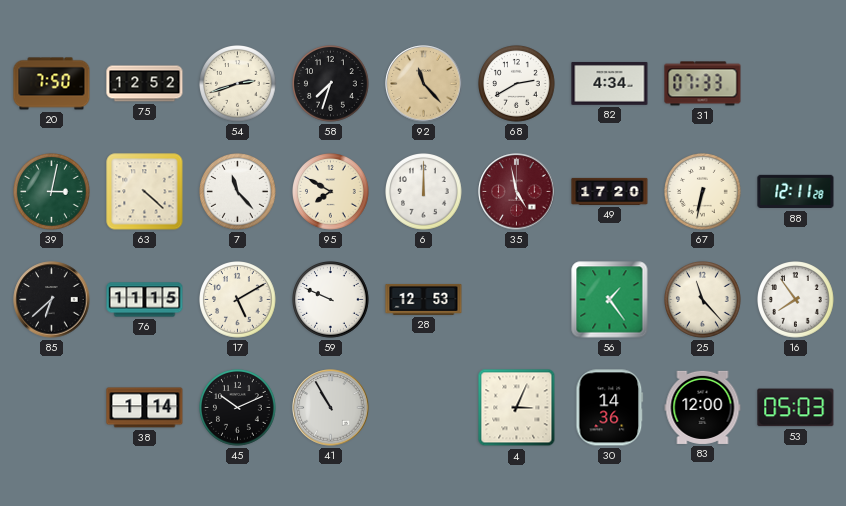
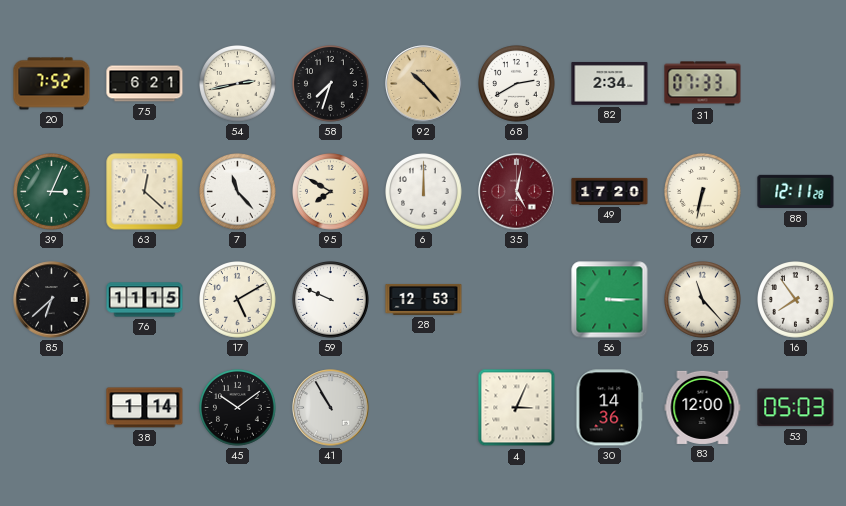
20: 7:50 -> 7:52 (52, 84)
75: 12:52 -> 6:21 (145, 84)
54: 2:42 -> 2:43 (238, 84)
92: 11:23 -> 10:23 (424, 84)
82: 4:34 -> 2:34 (610, 83)
39: 3:02 -> 3:04 (52, 192)
63: 4:22 -> 12:22 (145, 192)
35: 4:58 -> 5:02 (517, 192)
56: 1:24 -> 3:15 (610, 300)
45: 10:11 -> 10:09 (238, 408)
